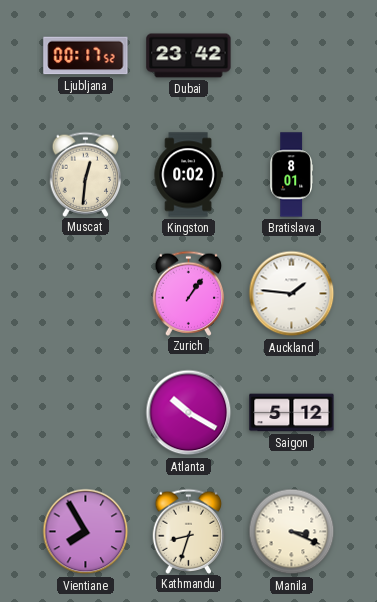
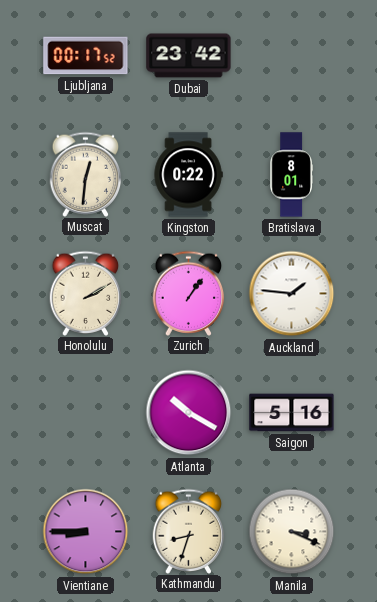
Kingston: 0:02 -> 0:22 (188, 175)
Honolulu: none -> 2:10 (86, 293)
Saigon: 5:12 -> 5:16 (292, 413)
Vientiane: 7:55 -> 8:45 (86, 532)
